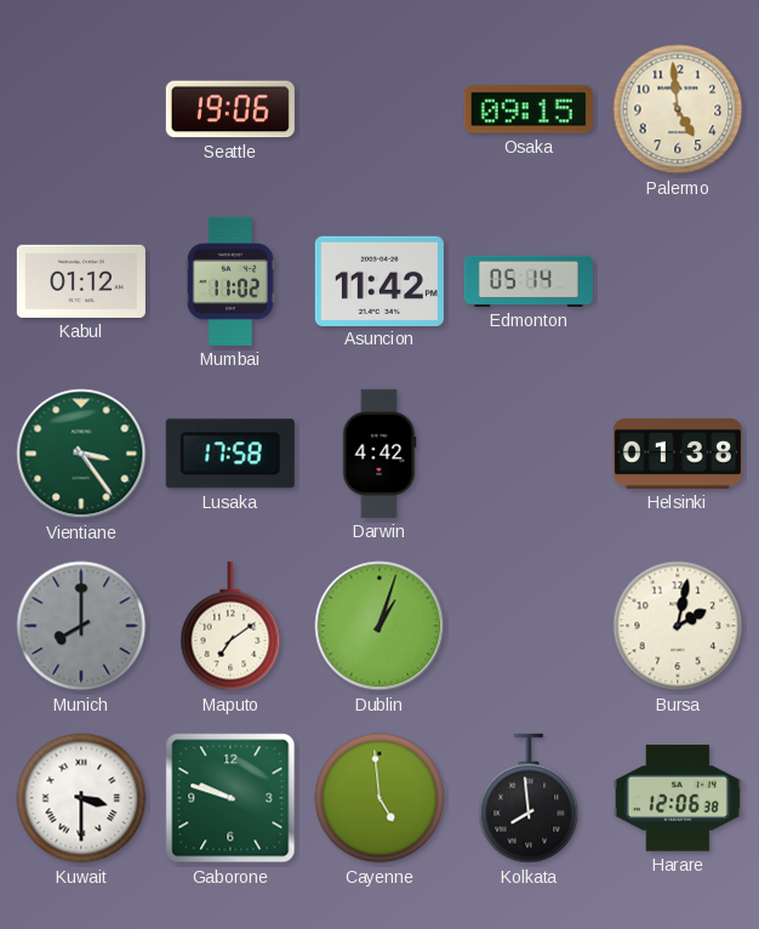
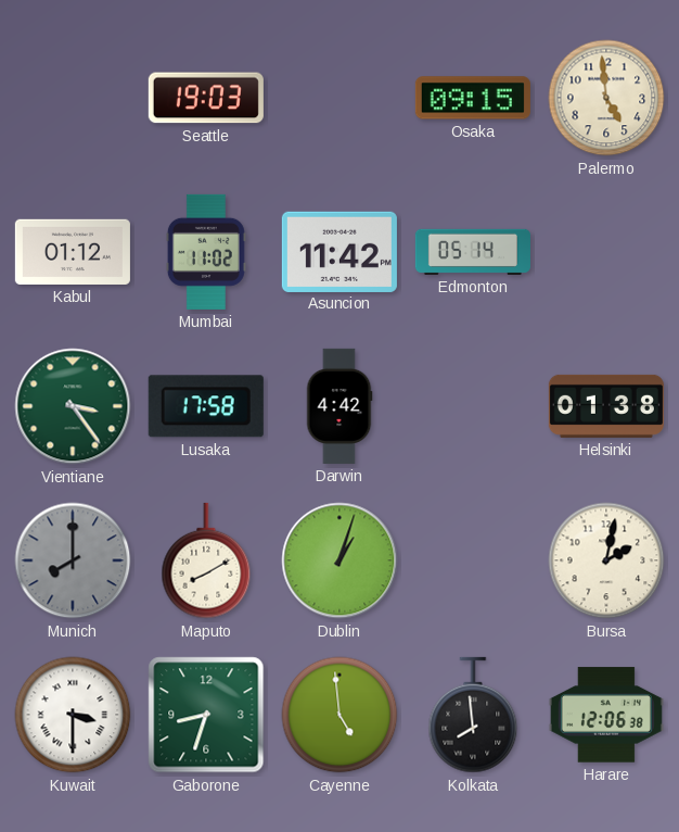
Seattle: 19:06 -> 19:03 (206, 98)
Maputo: 7:09 -> 8:10 (206, 560)
Gaborone: 9:48 -> 8:33 (206, 715)
